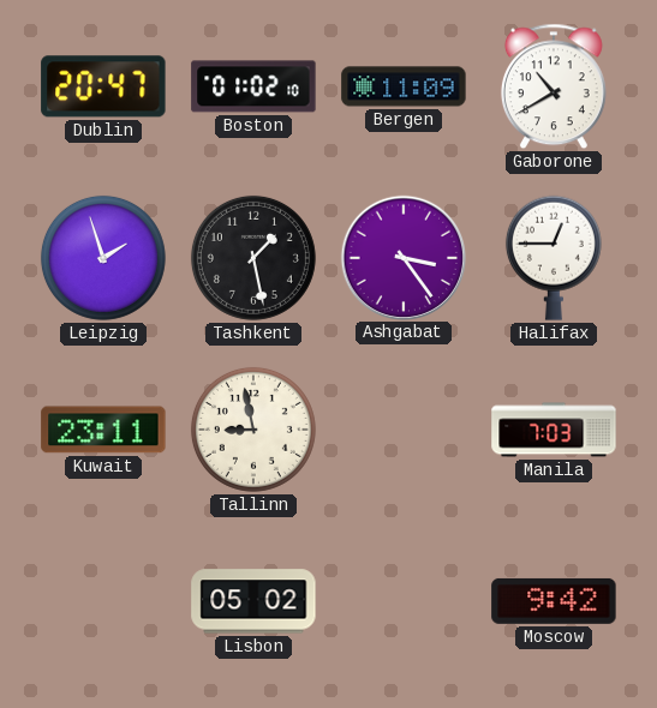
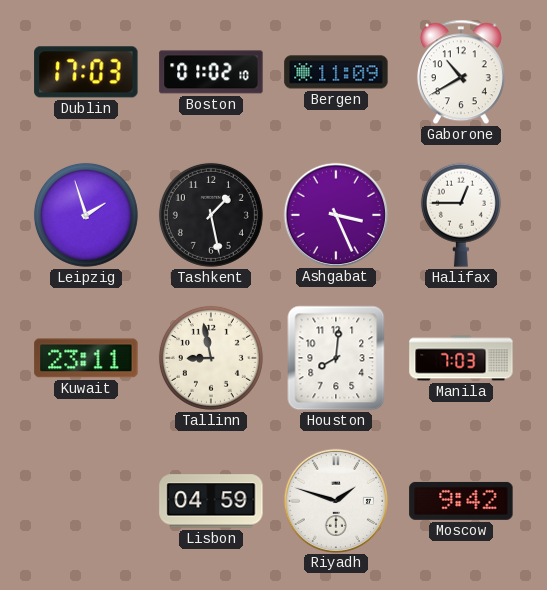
Dublin: 20:47 -> 17:03 (86, 72)
Ashgabat: 3:24 -> 3:26 (335, 214)
Houston: none -> 8:01 (336, 358)
Lisbon: 05:02 -> 04:59 (211, 501)
Riyadh: none -> 1:48 (335, 500)
